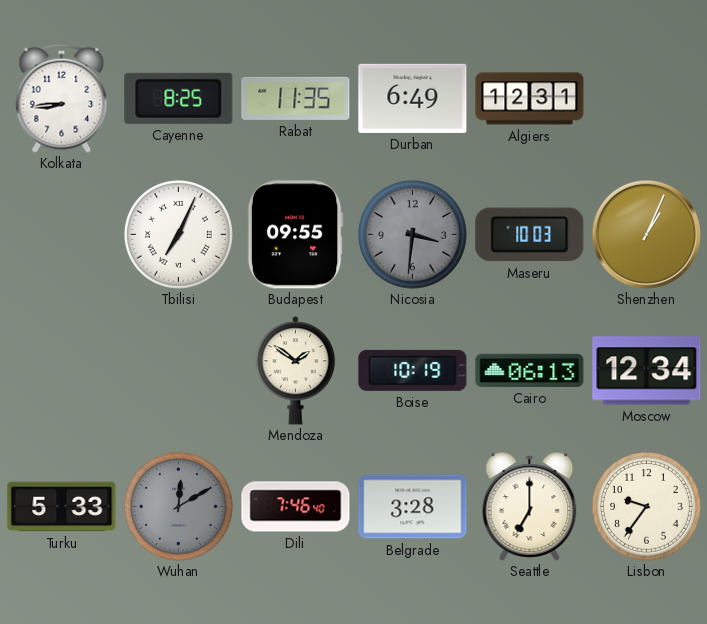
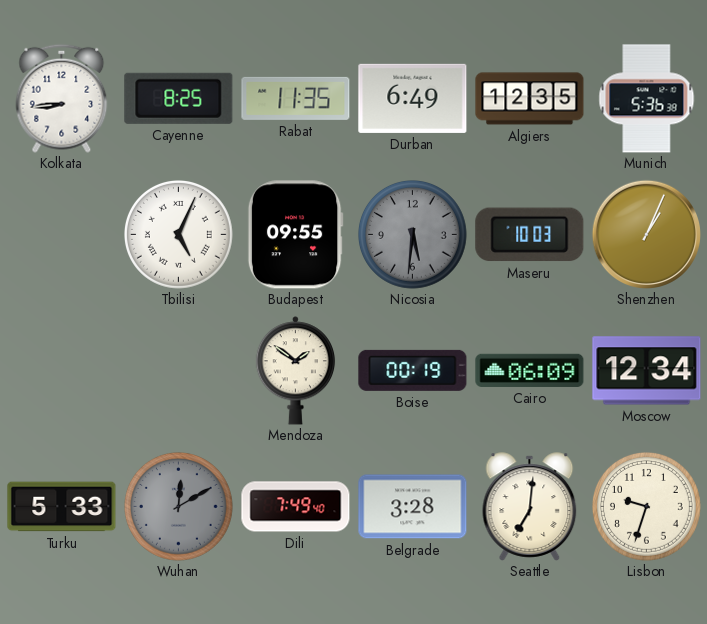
Algiers: 12:31 -> 12:35 (530, 99)
Munich: none -> 5:36 (647, 99)
Tbilisi: 7:04 -> 5:04 (179, 235)
Nicosia: 3:31 -> 5:31 (413, 235)
Boise: 10:19 -> 00:19 (413, 370)
Cairo: 06:13 -> 06:09 (530, 370)
Dili: 7:46 -> 7:49 (296, 507)
Seattle: 7:00 -> 7:01 (530, 507)
Lisbon: 9:36 -> 9:33 (647, 507)
